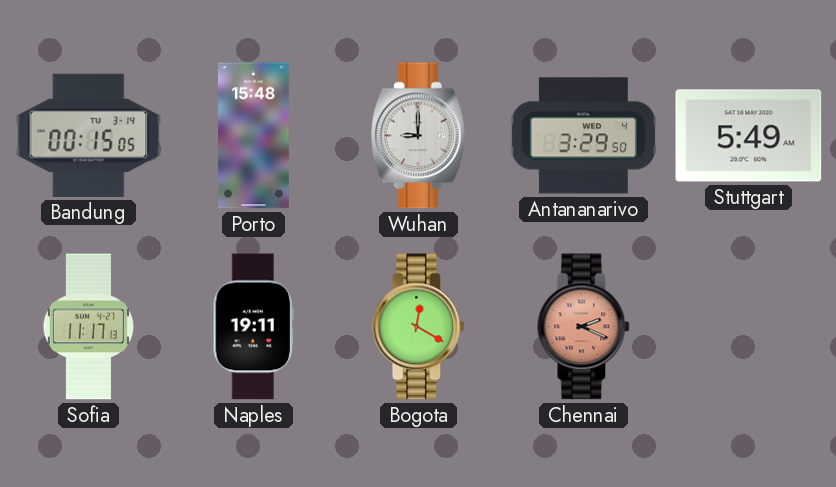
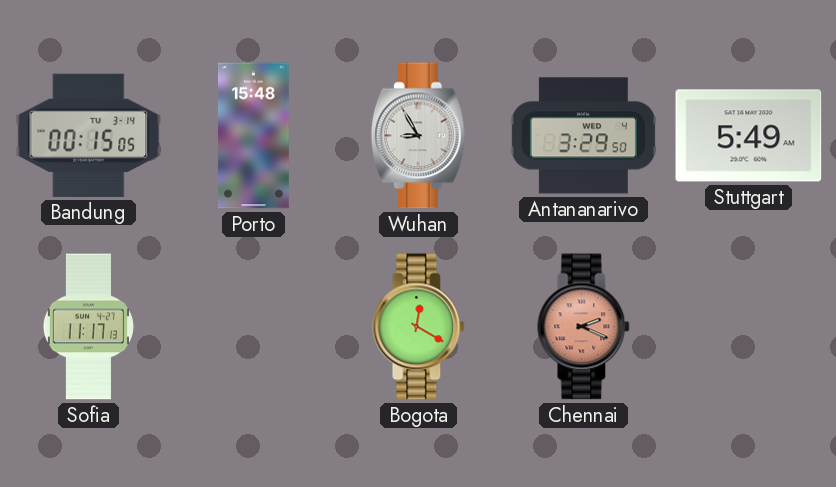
Wuhan: 9:00 -> 8:55 (418, 136)
Naples: 19:11 -> none (253, 327)
